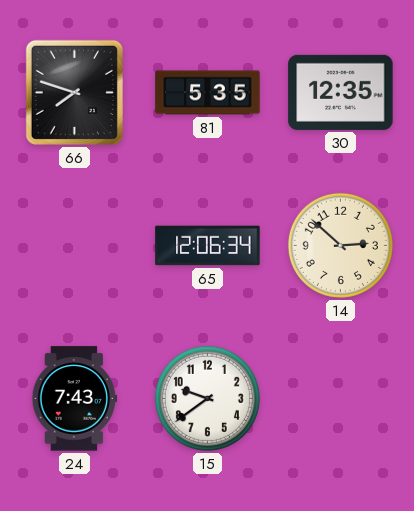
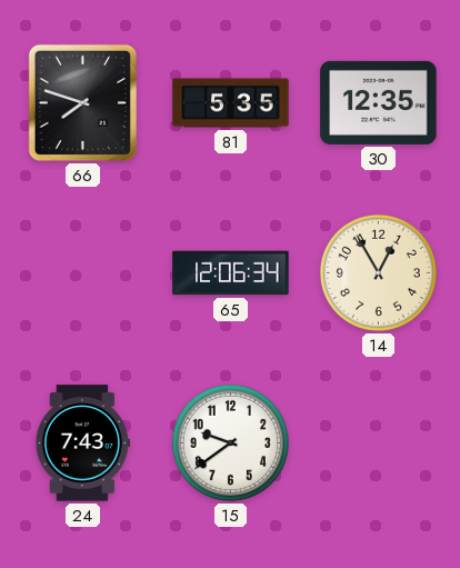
14: 2:52 -> 12:55 (378, 272)
